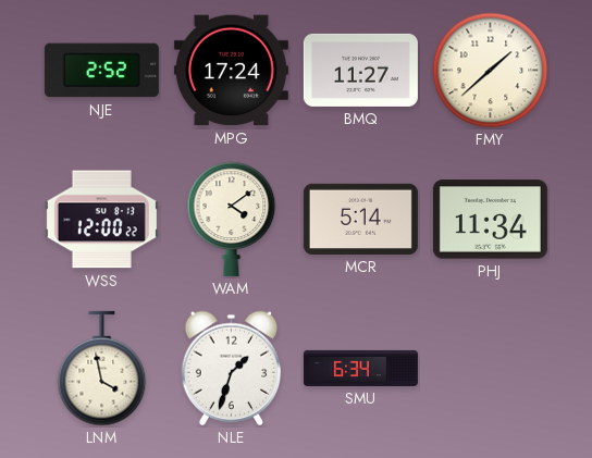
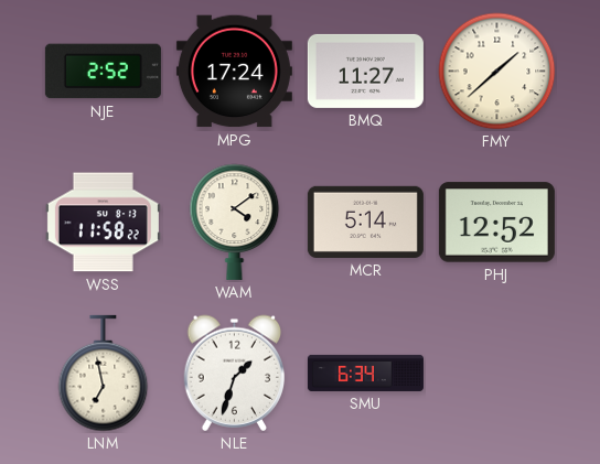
WSS: 12:00 -> 11:58 (103, 223)
PHJ: 11:34 -> 12:52 (496, 223)
LNM: 3:58 -> 6:58 (104, 374)
